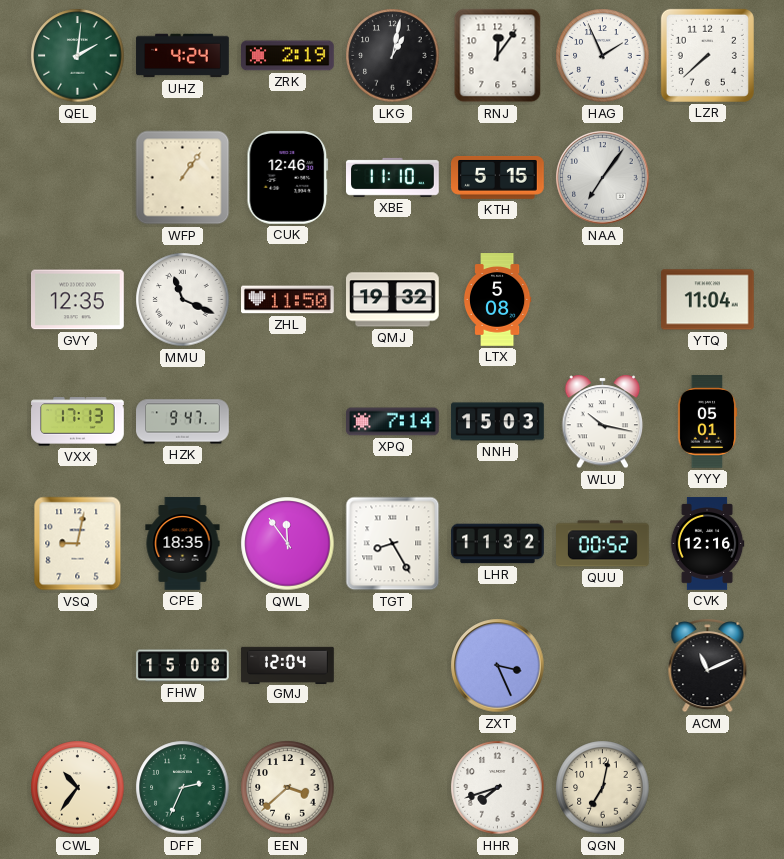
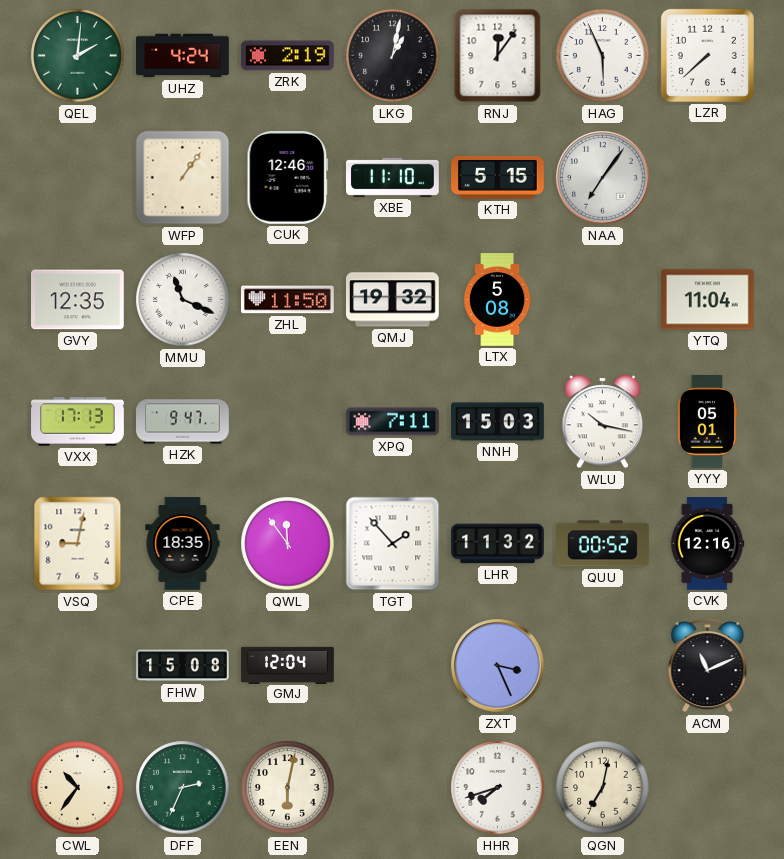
HAG: 1:56 -> 5:56 (603, 56)
XPQ: 7:14 -> 7:11 (393, 422)
TGT: 8:25 -> 1:53 (393, 544)
EEN: 3:38 -> 6:02 (288, 788)
